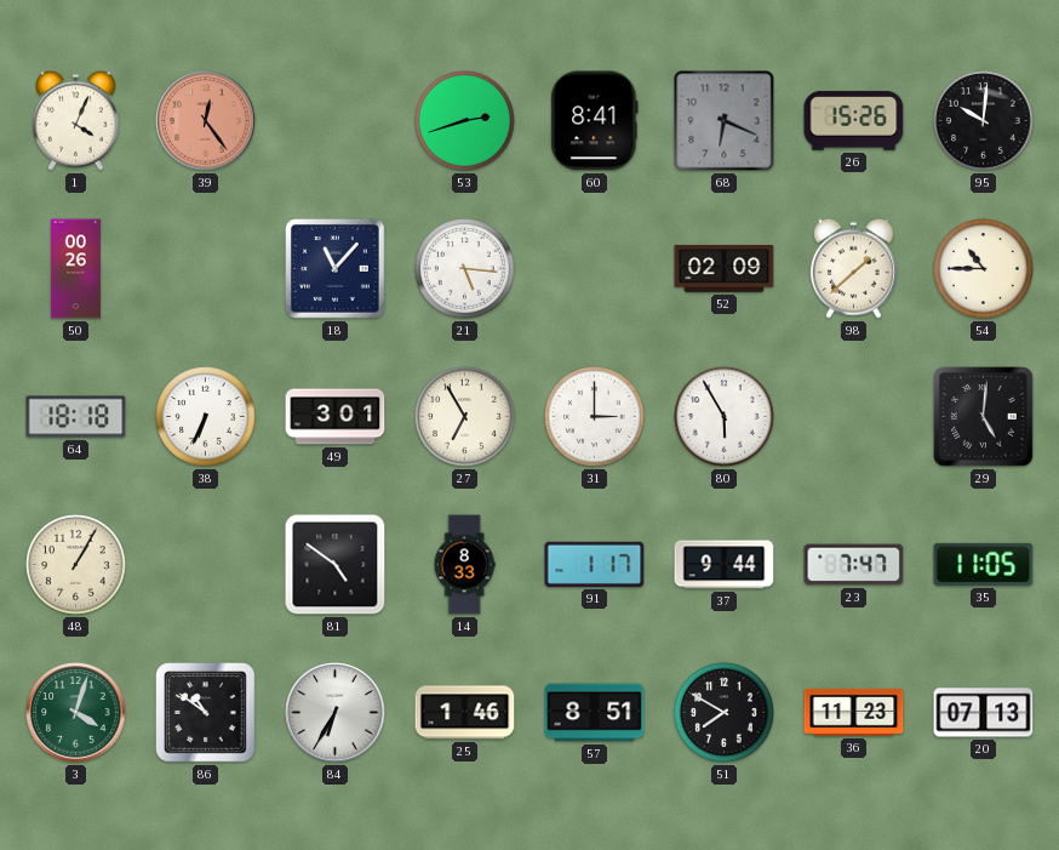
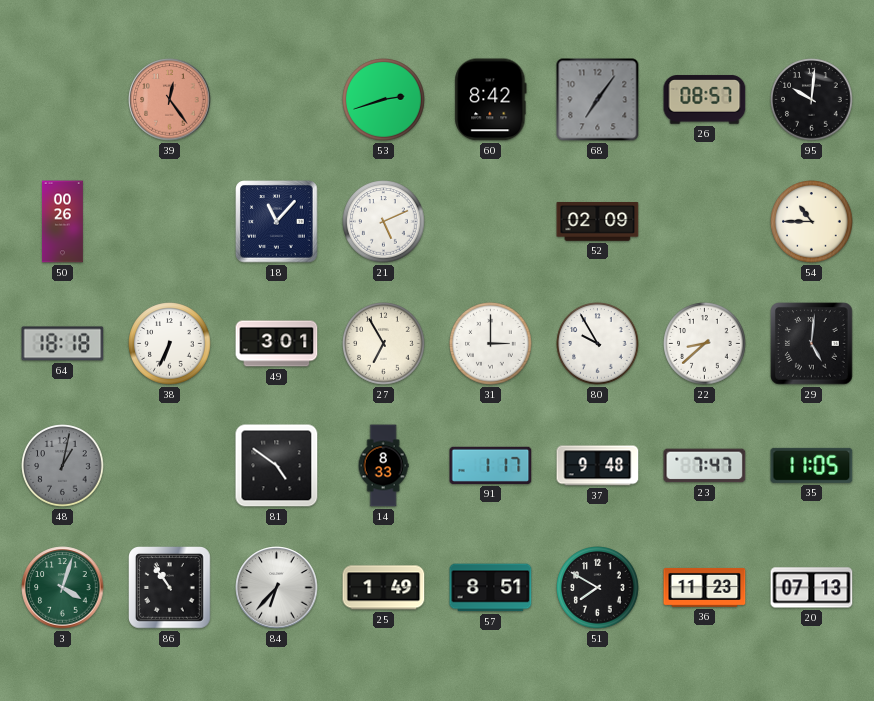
1: 4:04 -> none (75, 120)
60: 8:41 -> 8:42 (491, 100)
68: 6:19 -> 7:06 (598, 100)
26: 15:26 -> 08:57 (705, 100)
21: 5:16 -> 5:11 (384, 222)
98: 1:38 -> none (853, 268)
80: 5:55 -> 9:55 (598, 344)
22: none -> 8:38 (705, 344)
48: 1:05 -> 1:02 (63, 466)
48 dial: cream -> grey (63, 466)
37: 9:44 -> 9:48 (598, 466)
86: 10:51 -> 10:54 (170, 588)
84: 6:35 -> 6:37 (277, 588)
25: 1:46 -> 1:49 (384, 588)
